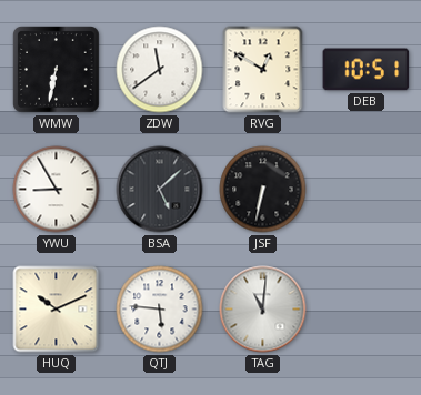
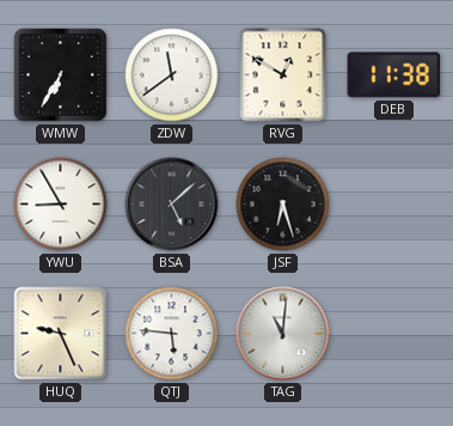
WMW: 6:32 -> 6:35 (61, 75)
DEB: 10:51 -> 11:38 (394, 75)
JSF: 6:32 -> 6:27 (283, 205)
HUQ: 10:11 -> 9:26 (61, 334)
